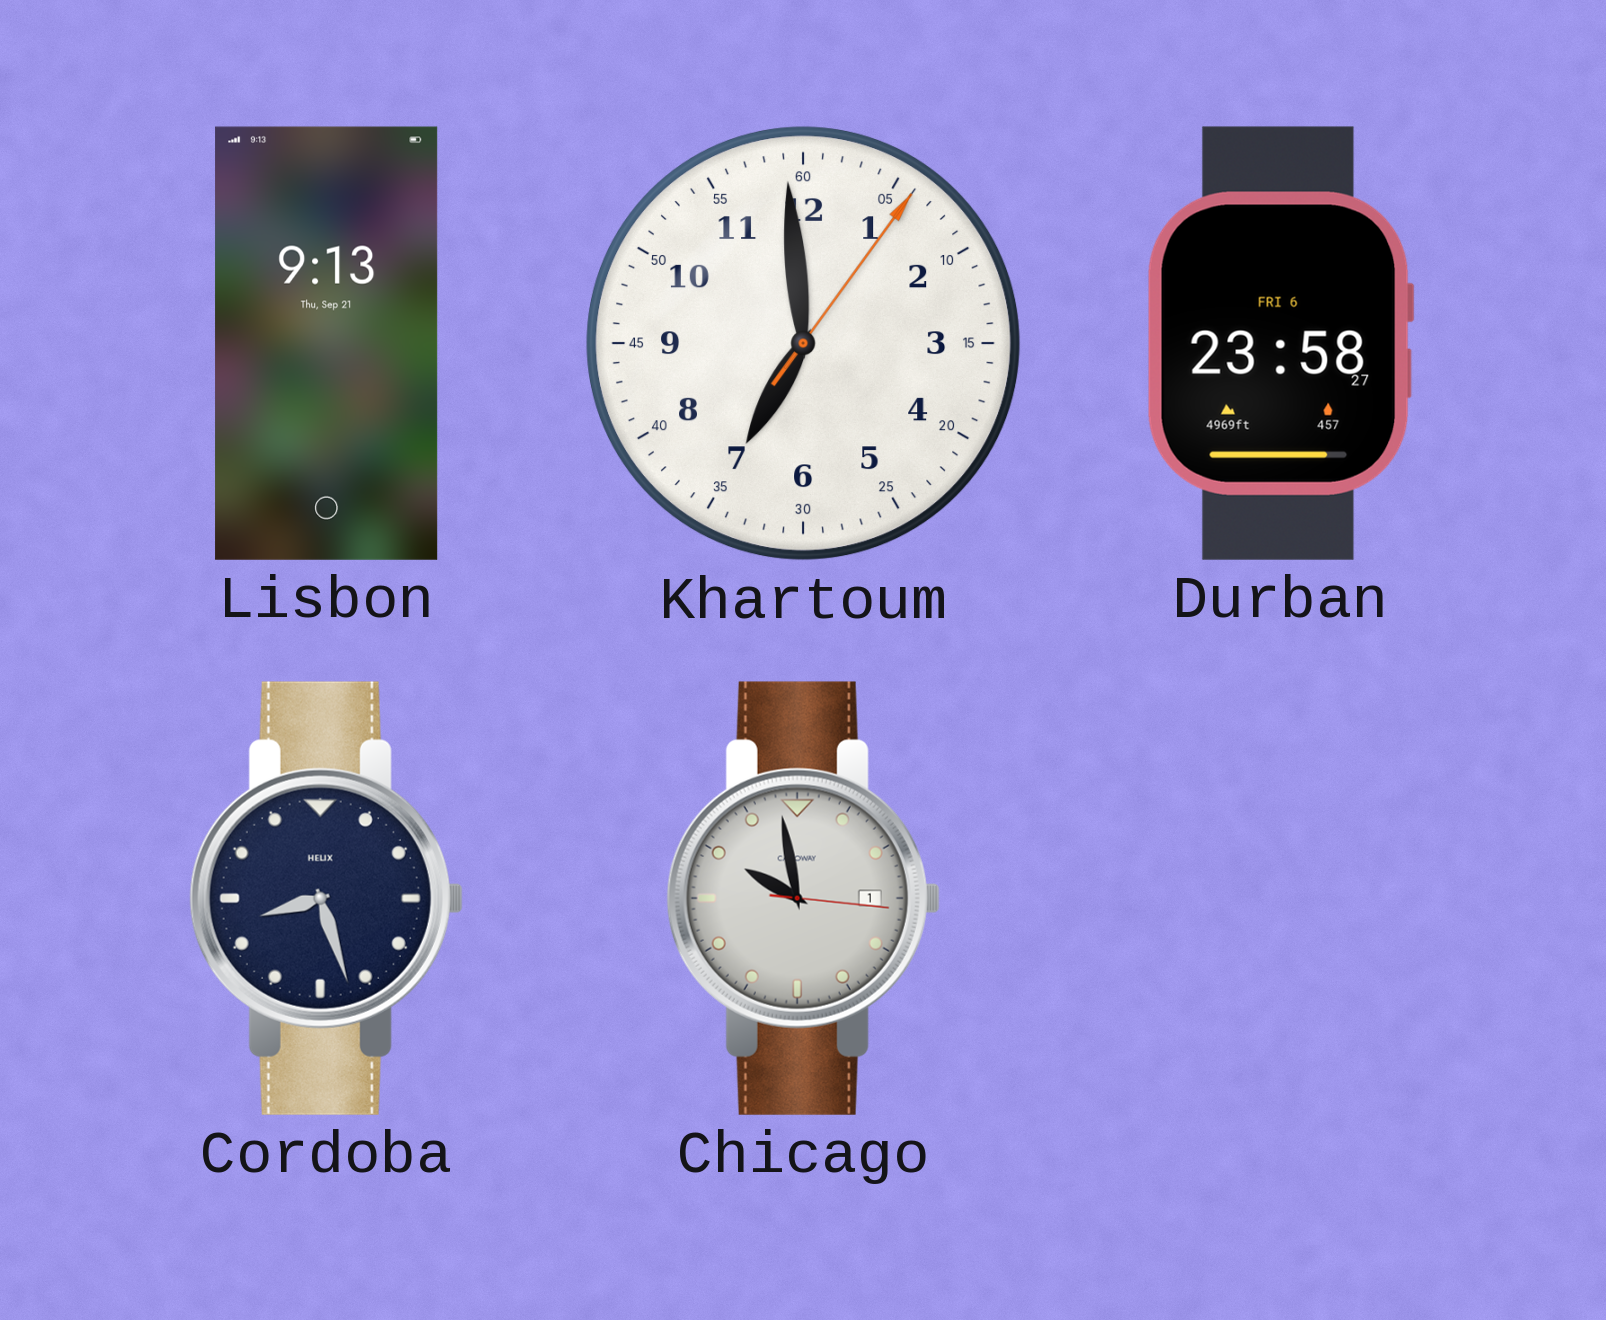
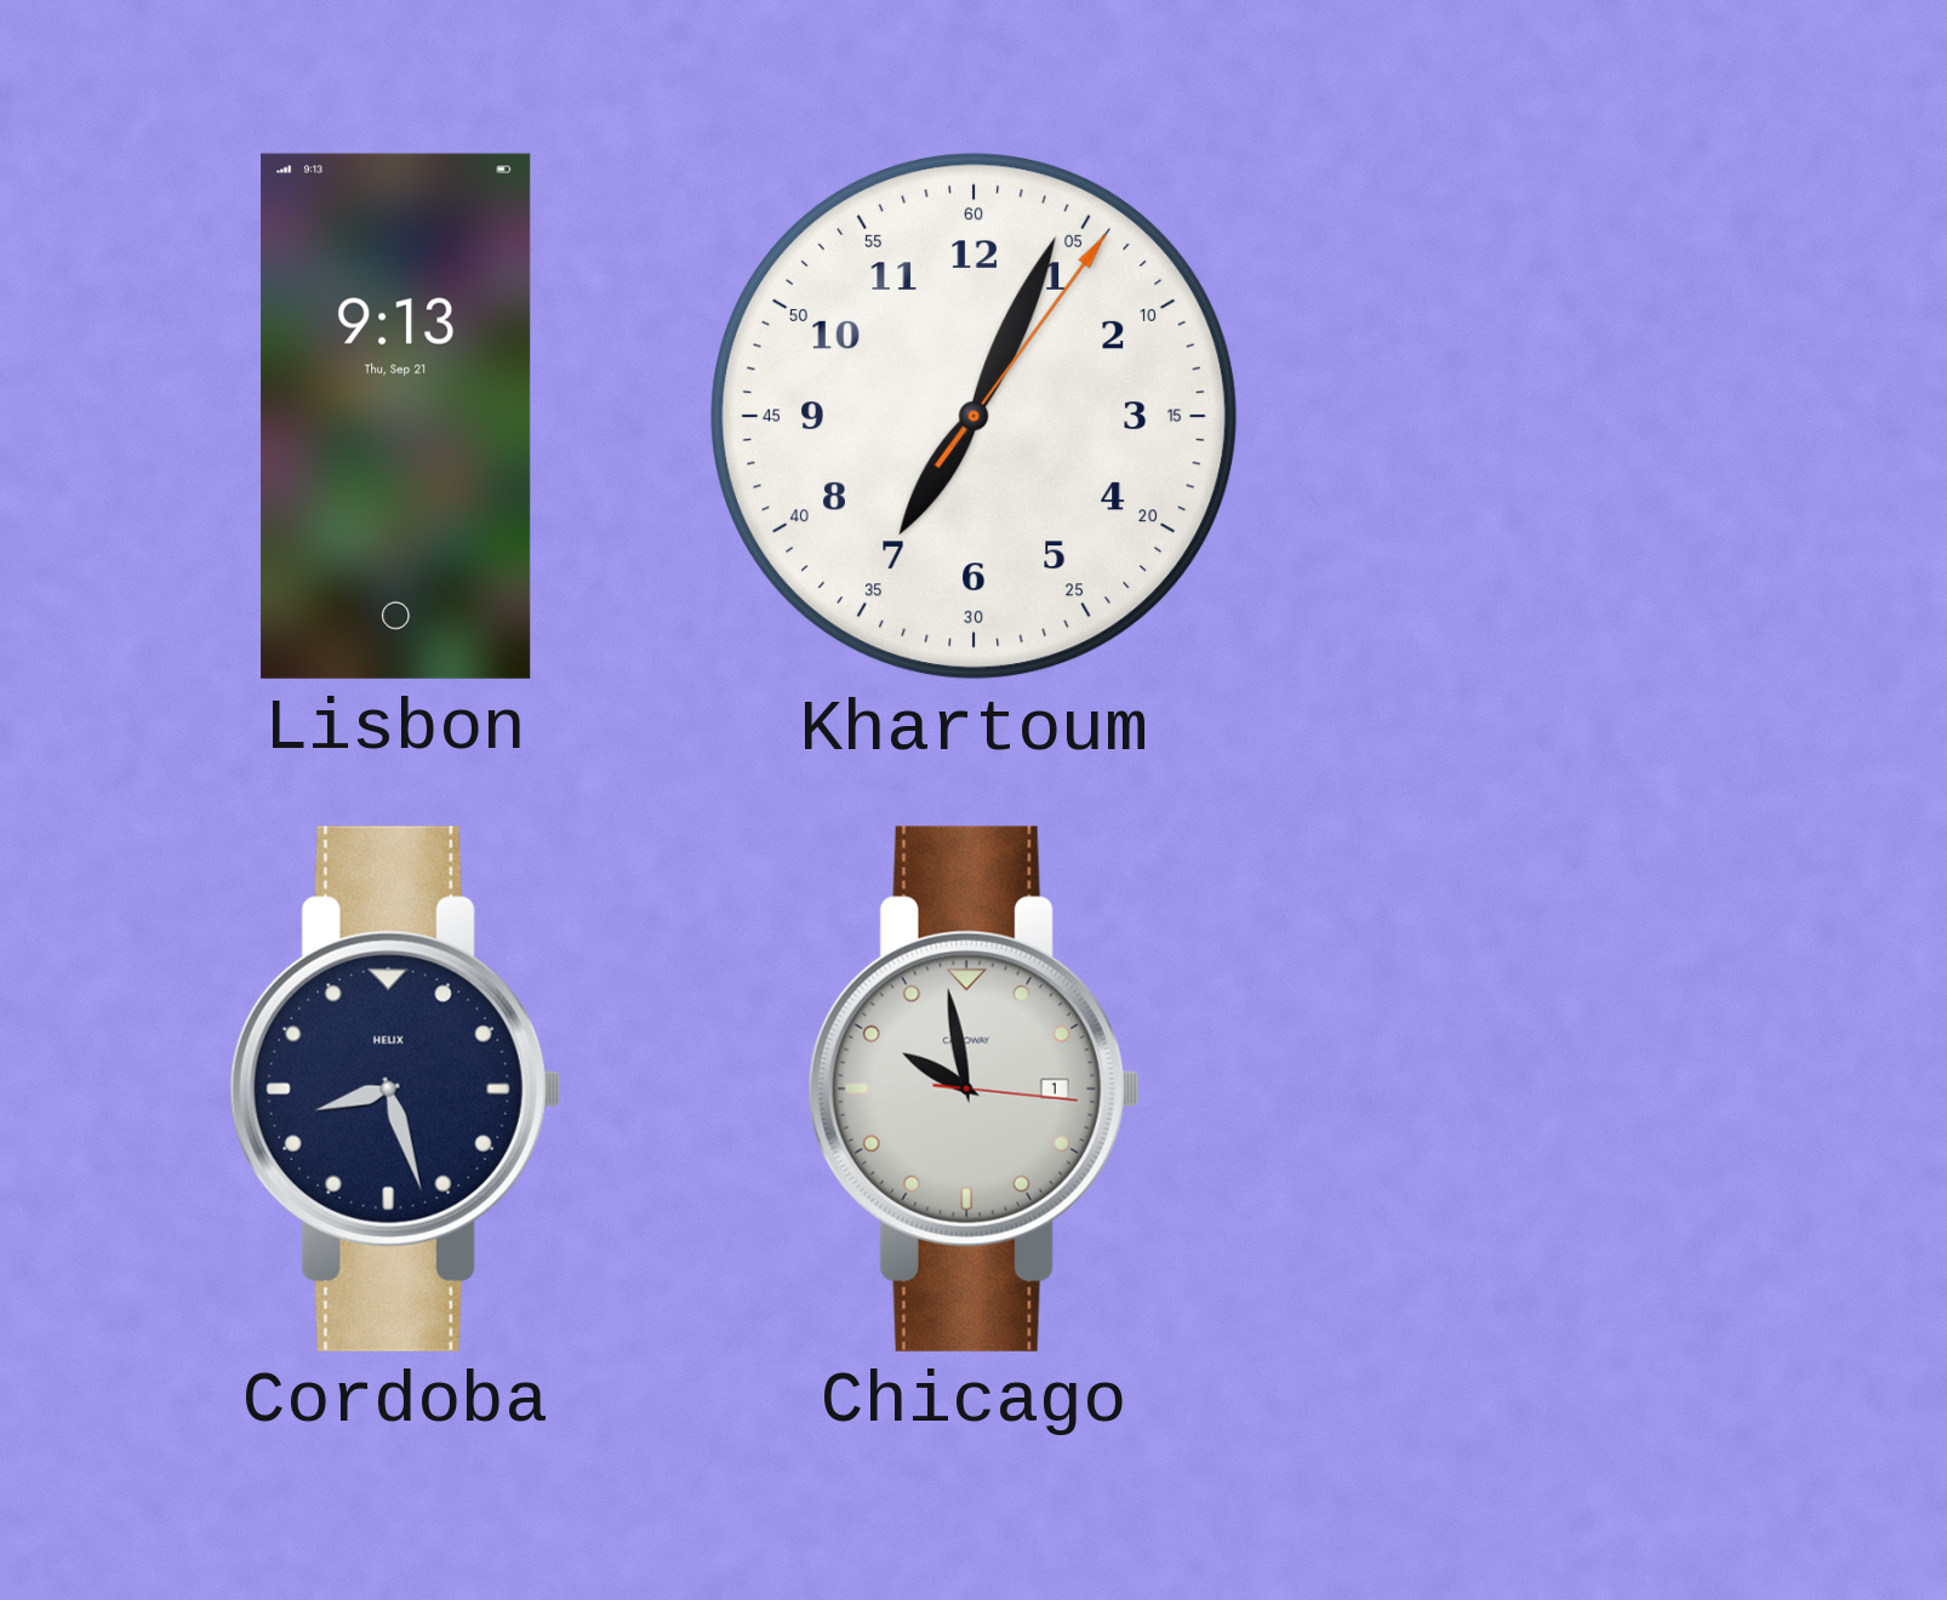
Khartoum: 6:59 -> 7:04 (973, 416)
Durban: 23:58 -> none (1280, 343)
